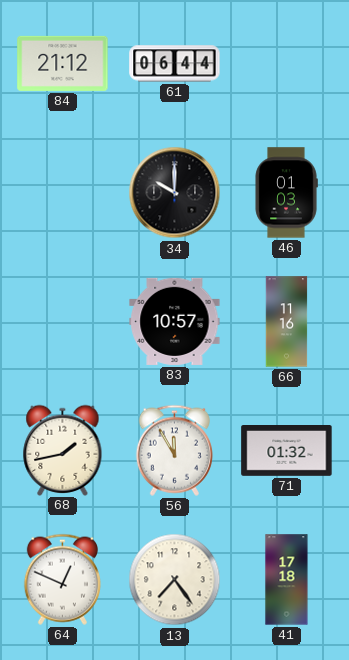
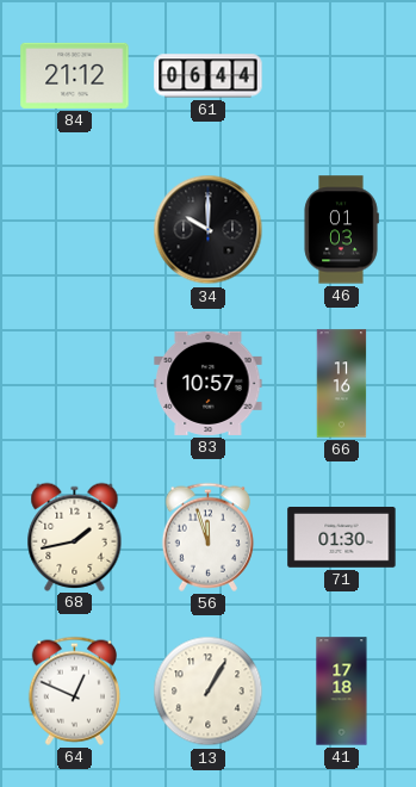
56: 11:55 -> 11:57 (207, 537)
71: 01:32 -> 01:30 (342, 538)
13: 7:24 -> 1:05 (209, 692)
